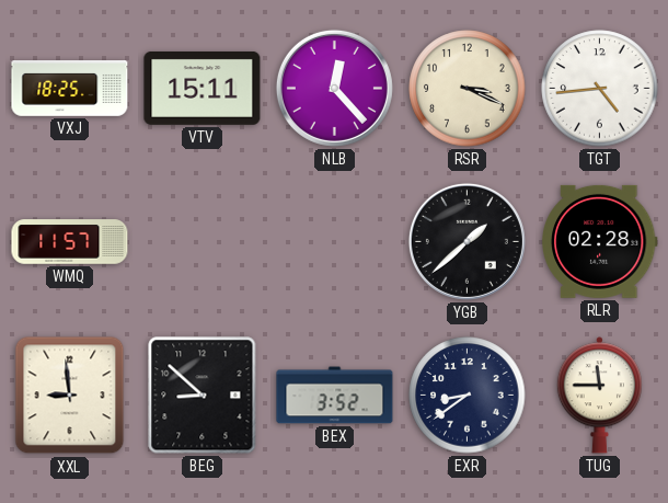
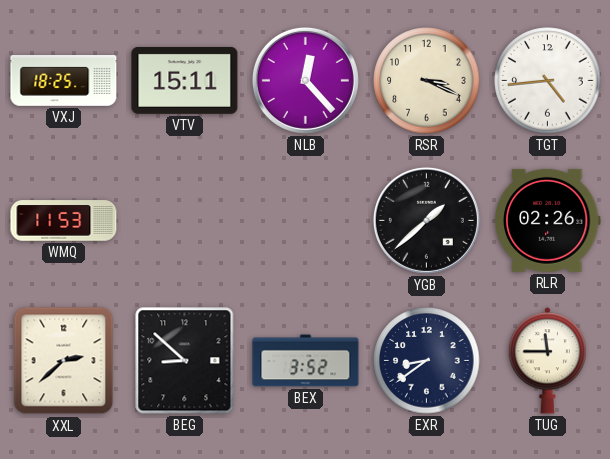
WMQ: 11:57 -> 11:53 (64, 221)
RLR: 02:28 -> 02:26 (547, 220)
XXL: 8:59 -> 2:38 (64, 361)
